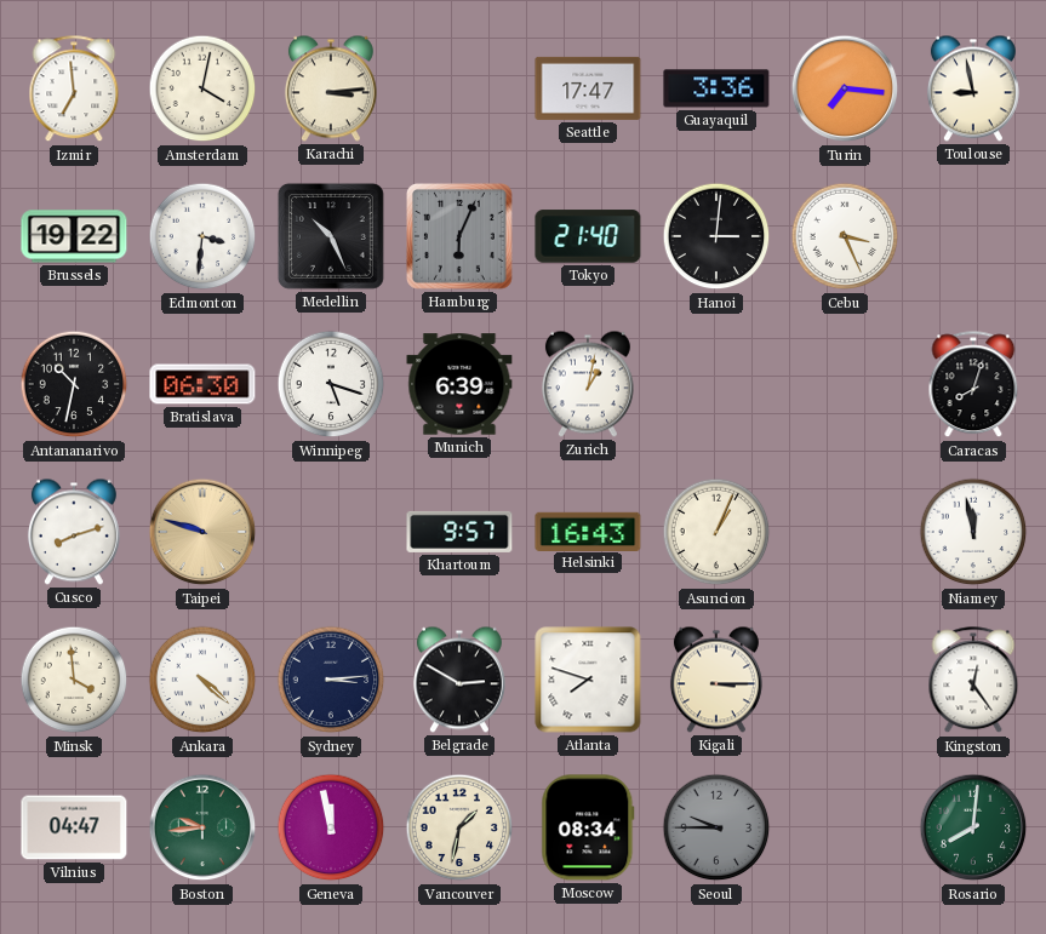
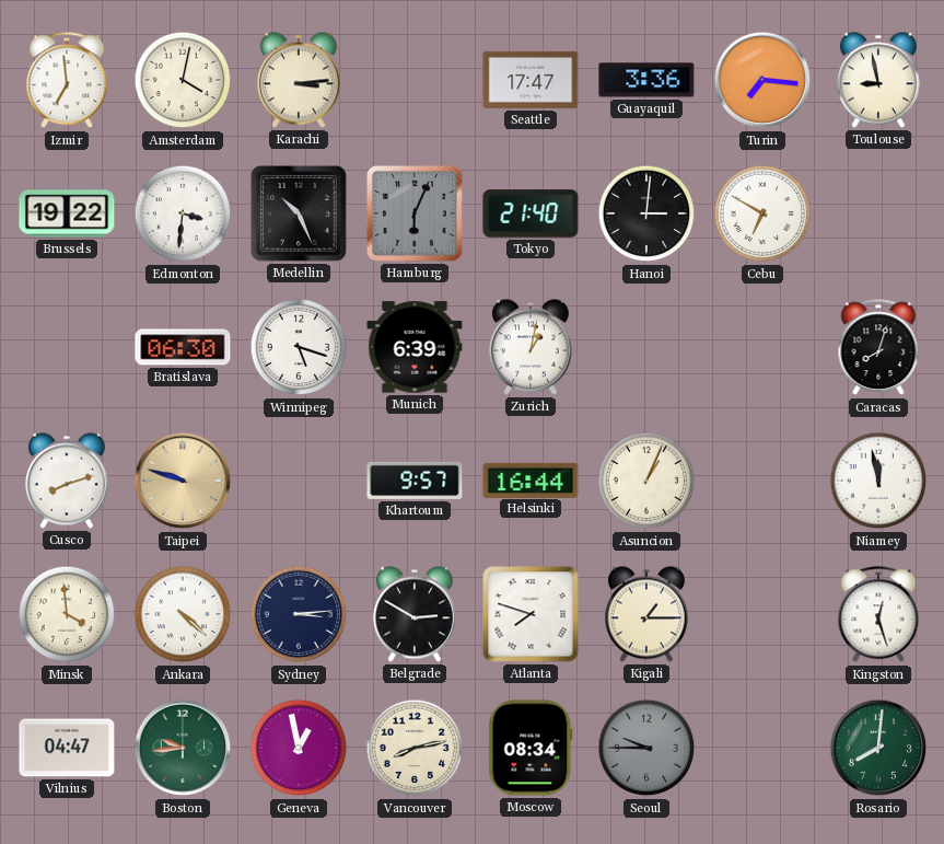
Cebu: 3:26 -> 6:50 (762, 213)
Antananarivo: 10:32 -> none (74, 384)
Helsinki: 16:43 -> 16:44 (531, 479)
Kigali: 3:15 -> 1:15 (646, 614)
Kingston: 12:24 -> 12:27 (878, 615)
Geneva: 11:58 -> 12:58 (299, 748)
Vancouver: 1:32 -> 8:13 (415, 748)
